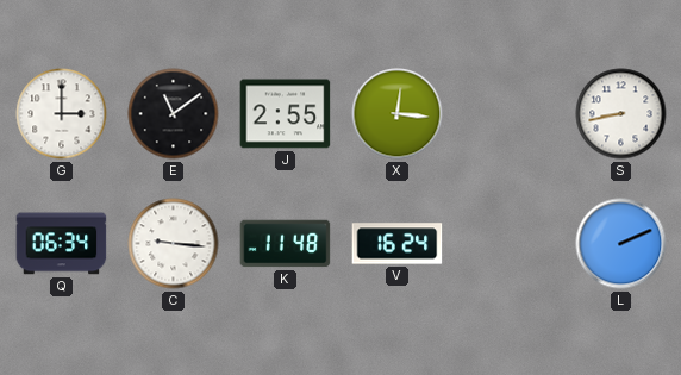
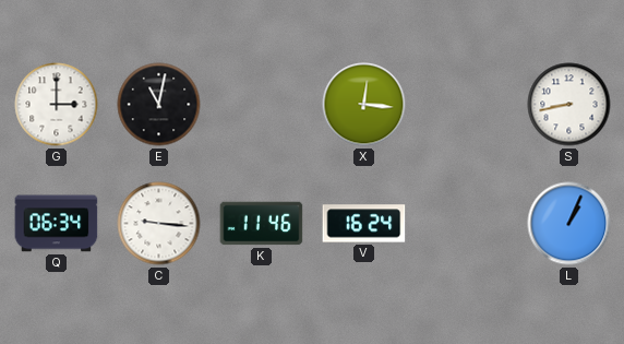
E: 11:09 -> 11:02 (159, 105)
J: 2:55 -> none (286, 114)
K: 11:48 -> 11:46 (262, 224)
L: 2:11 -> 1:04 (569, 224)
